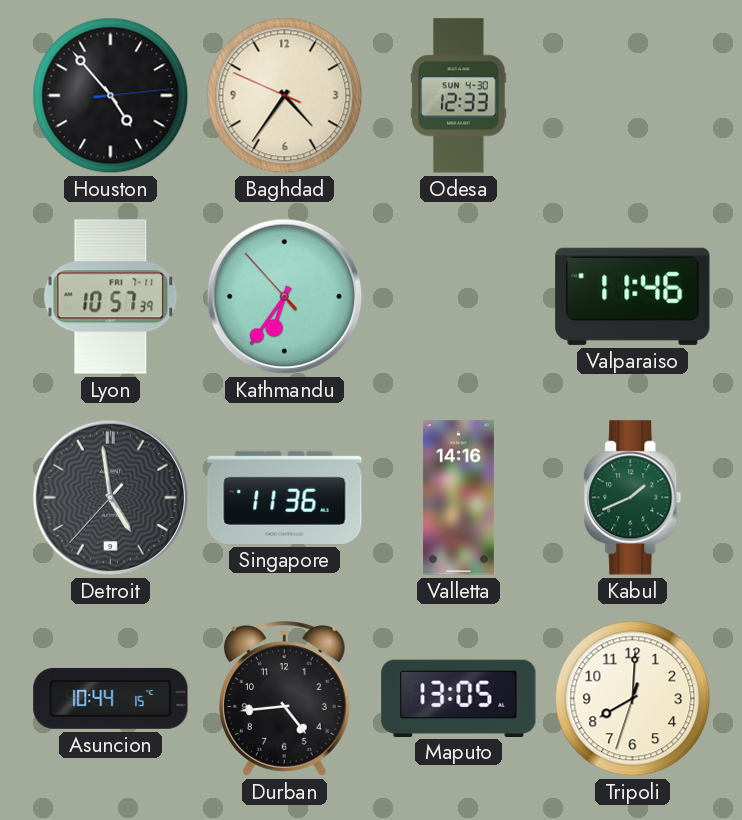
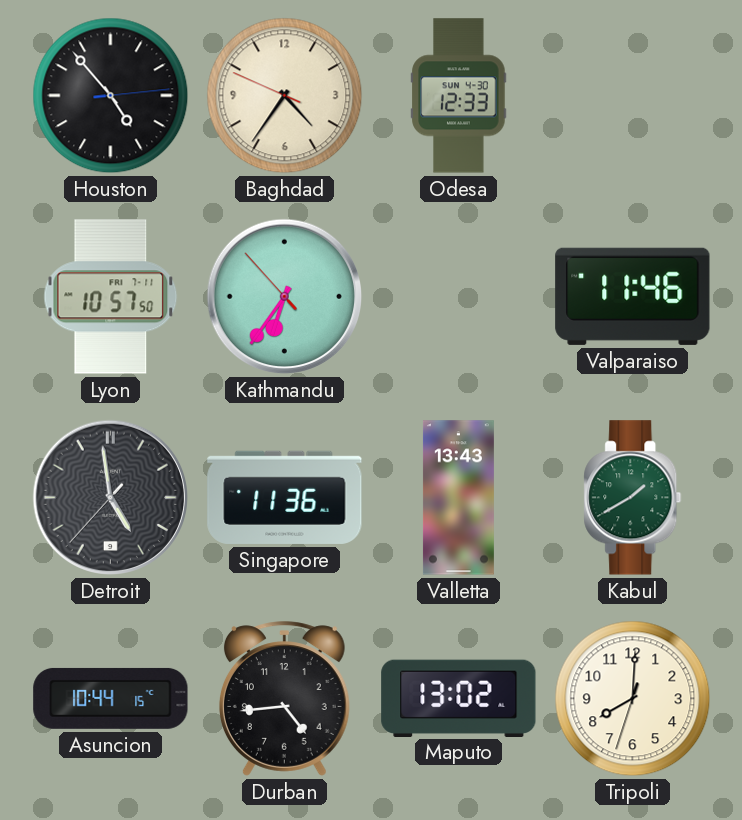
Lyon: 10:57:39 -> 10:57:50 (111, 297)
Valletta: 14:16 -> 13:43 (458, 498)
Kabul: 1:41 -> 1:40 (633, 498)
Maputo: 13:05 -> 13:02 (459, 698)
